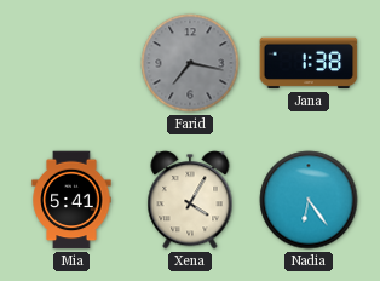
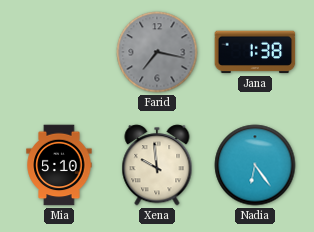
Mia: 5:41 -> 5:10 (59, 165)
Xena: 4:05 -> 9:59 (157, 165)
